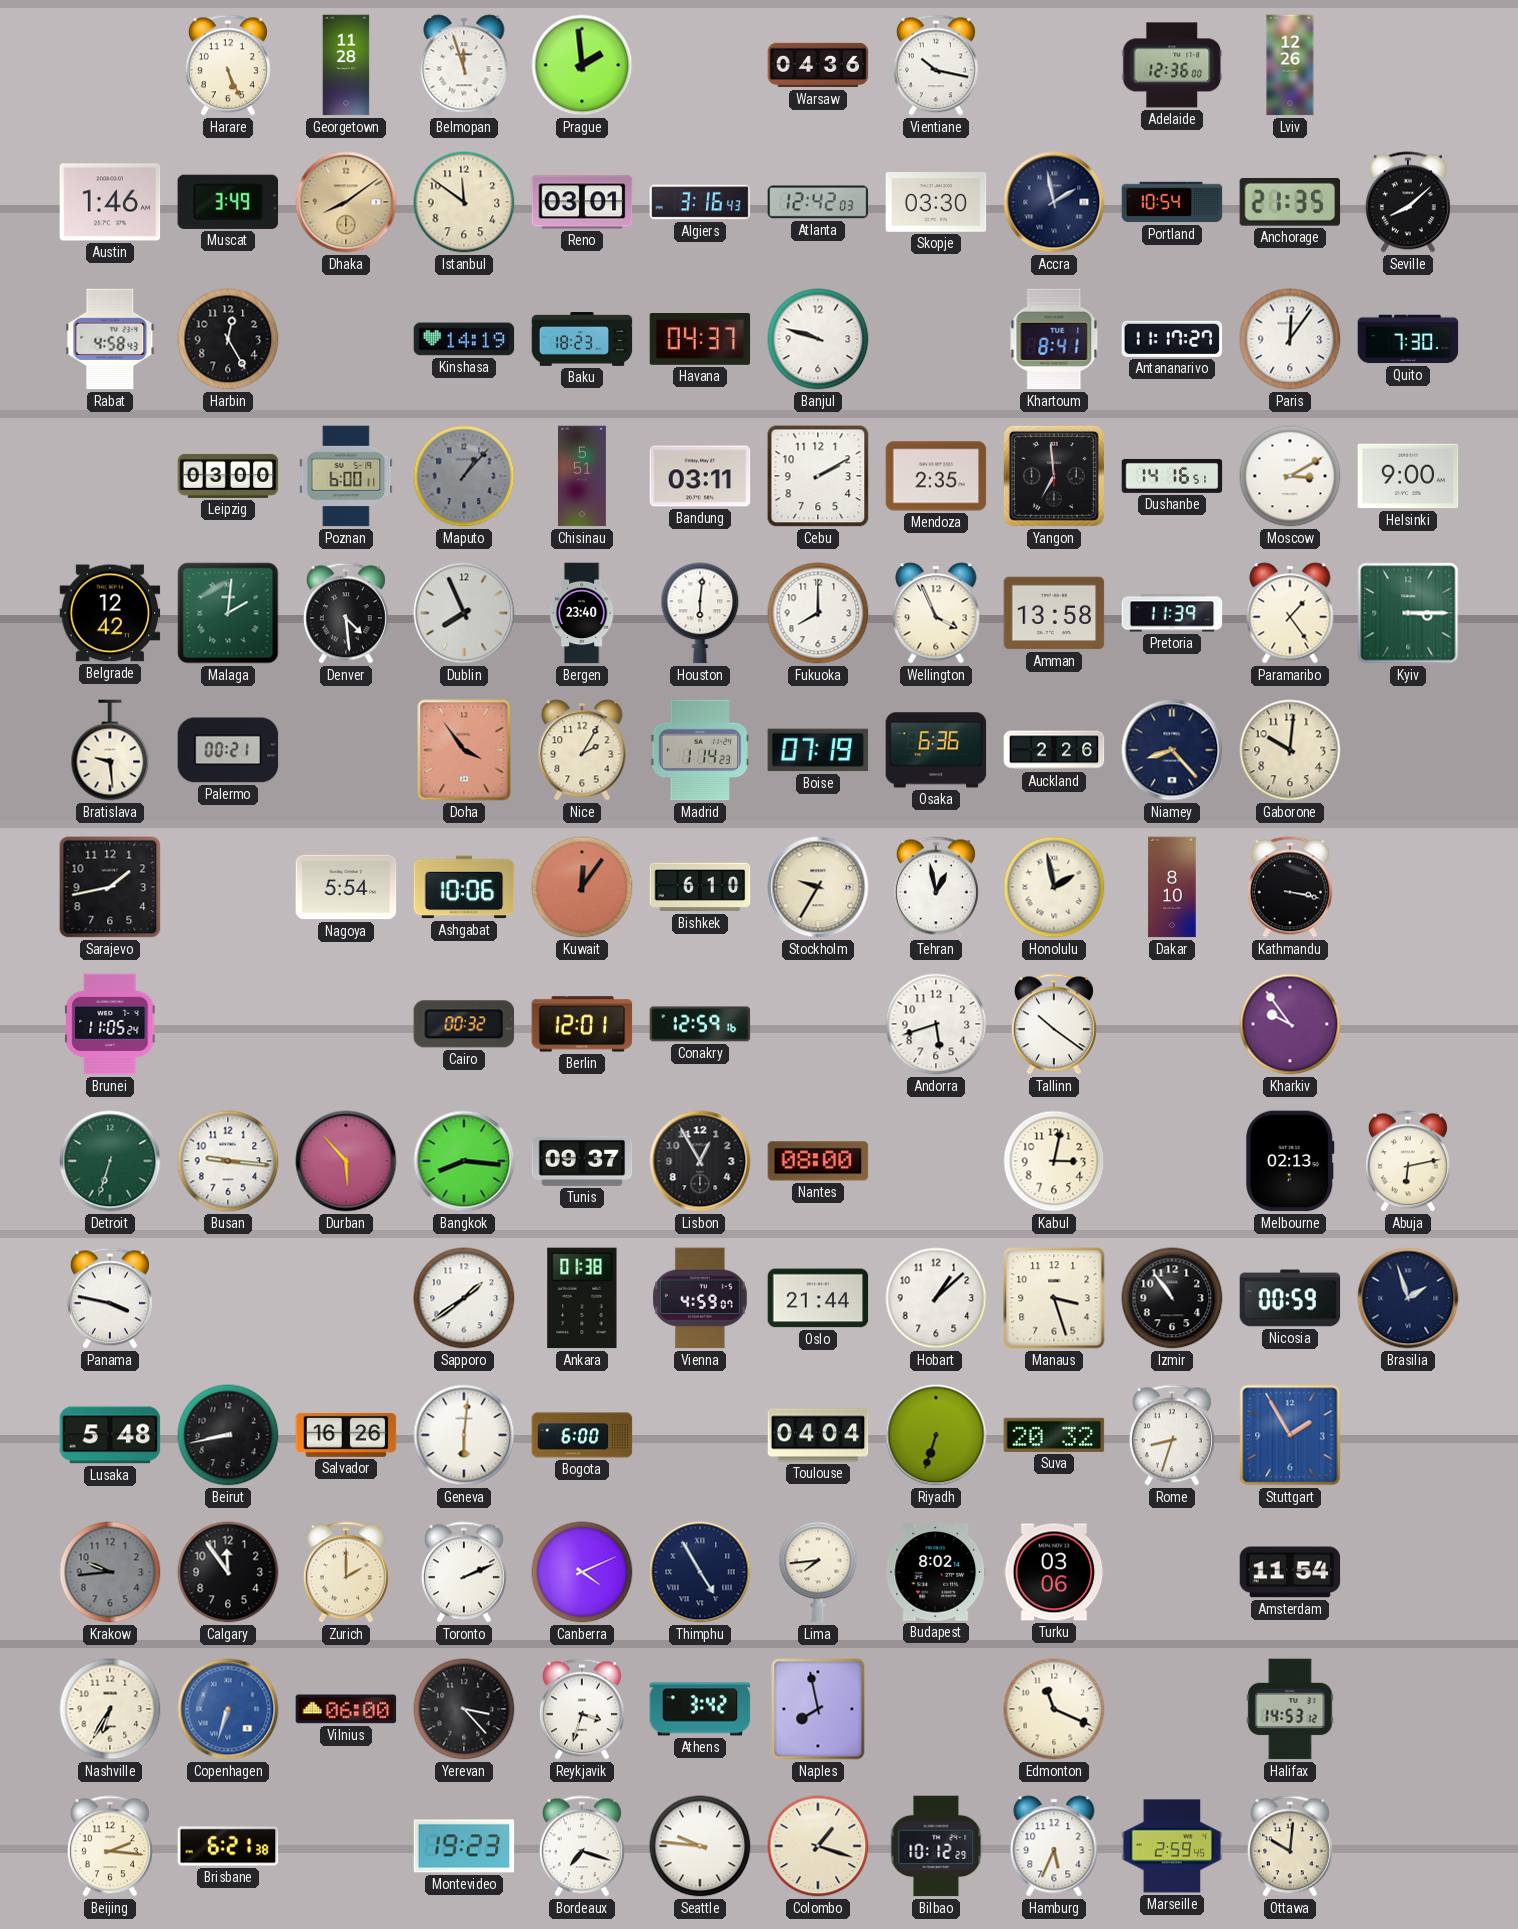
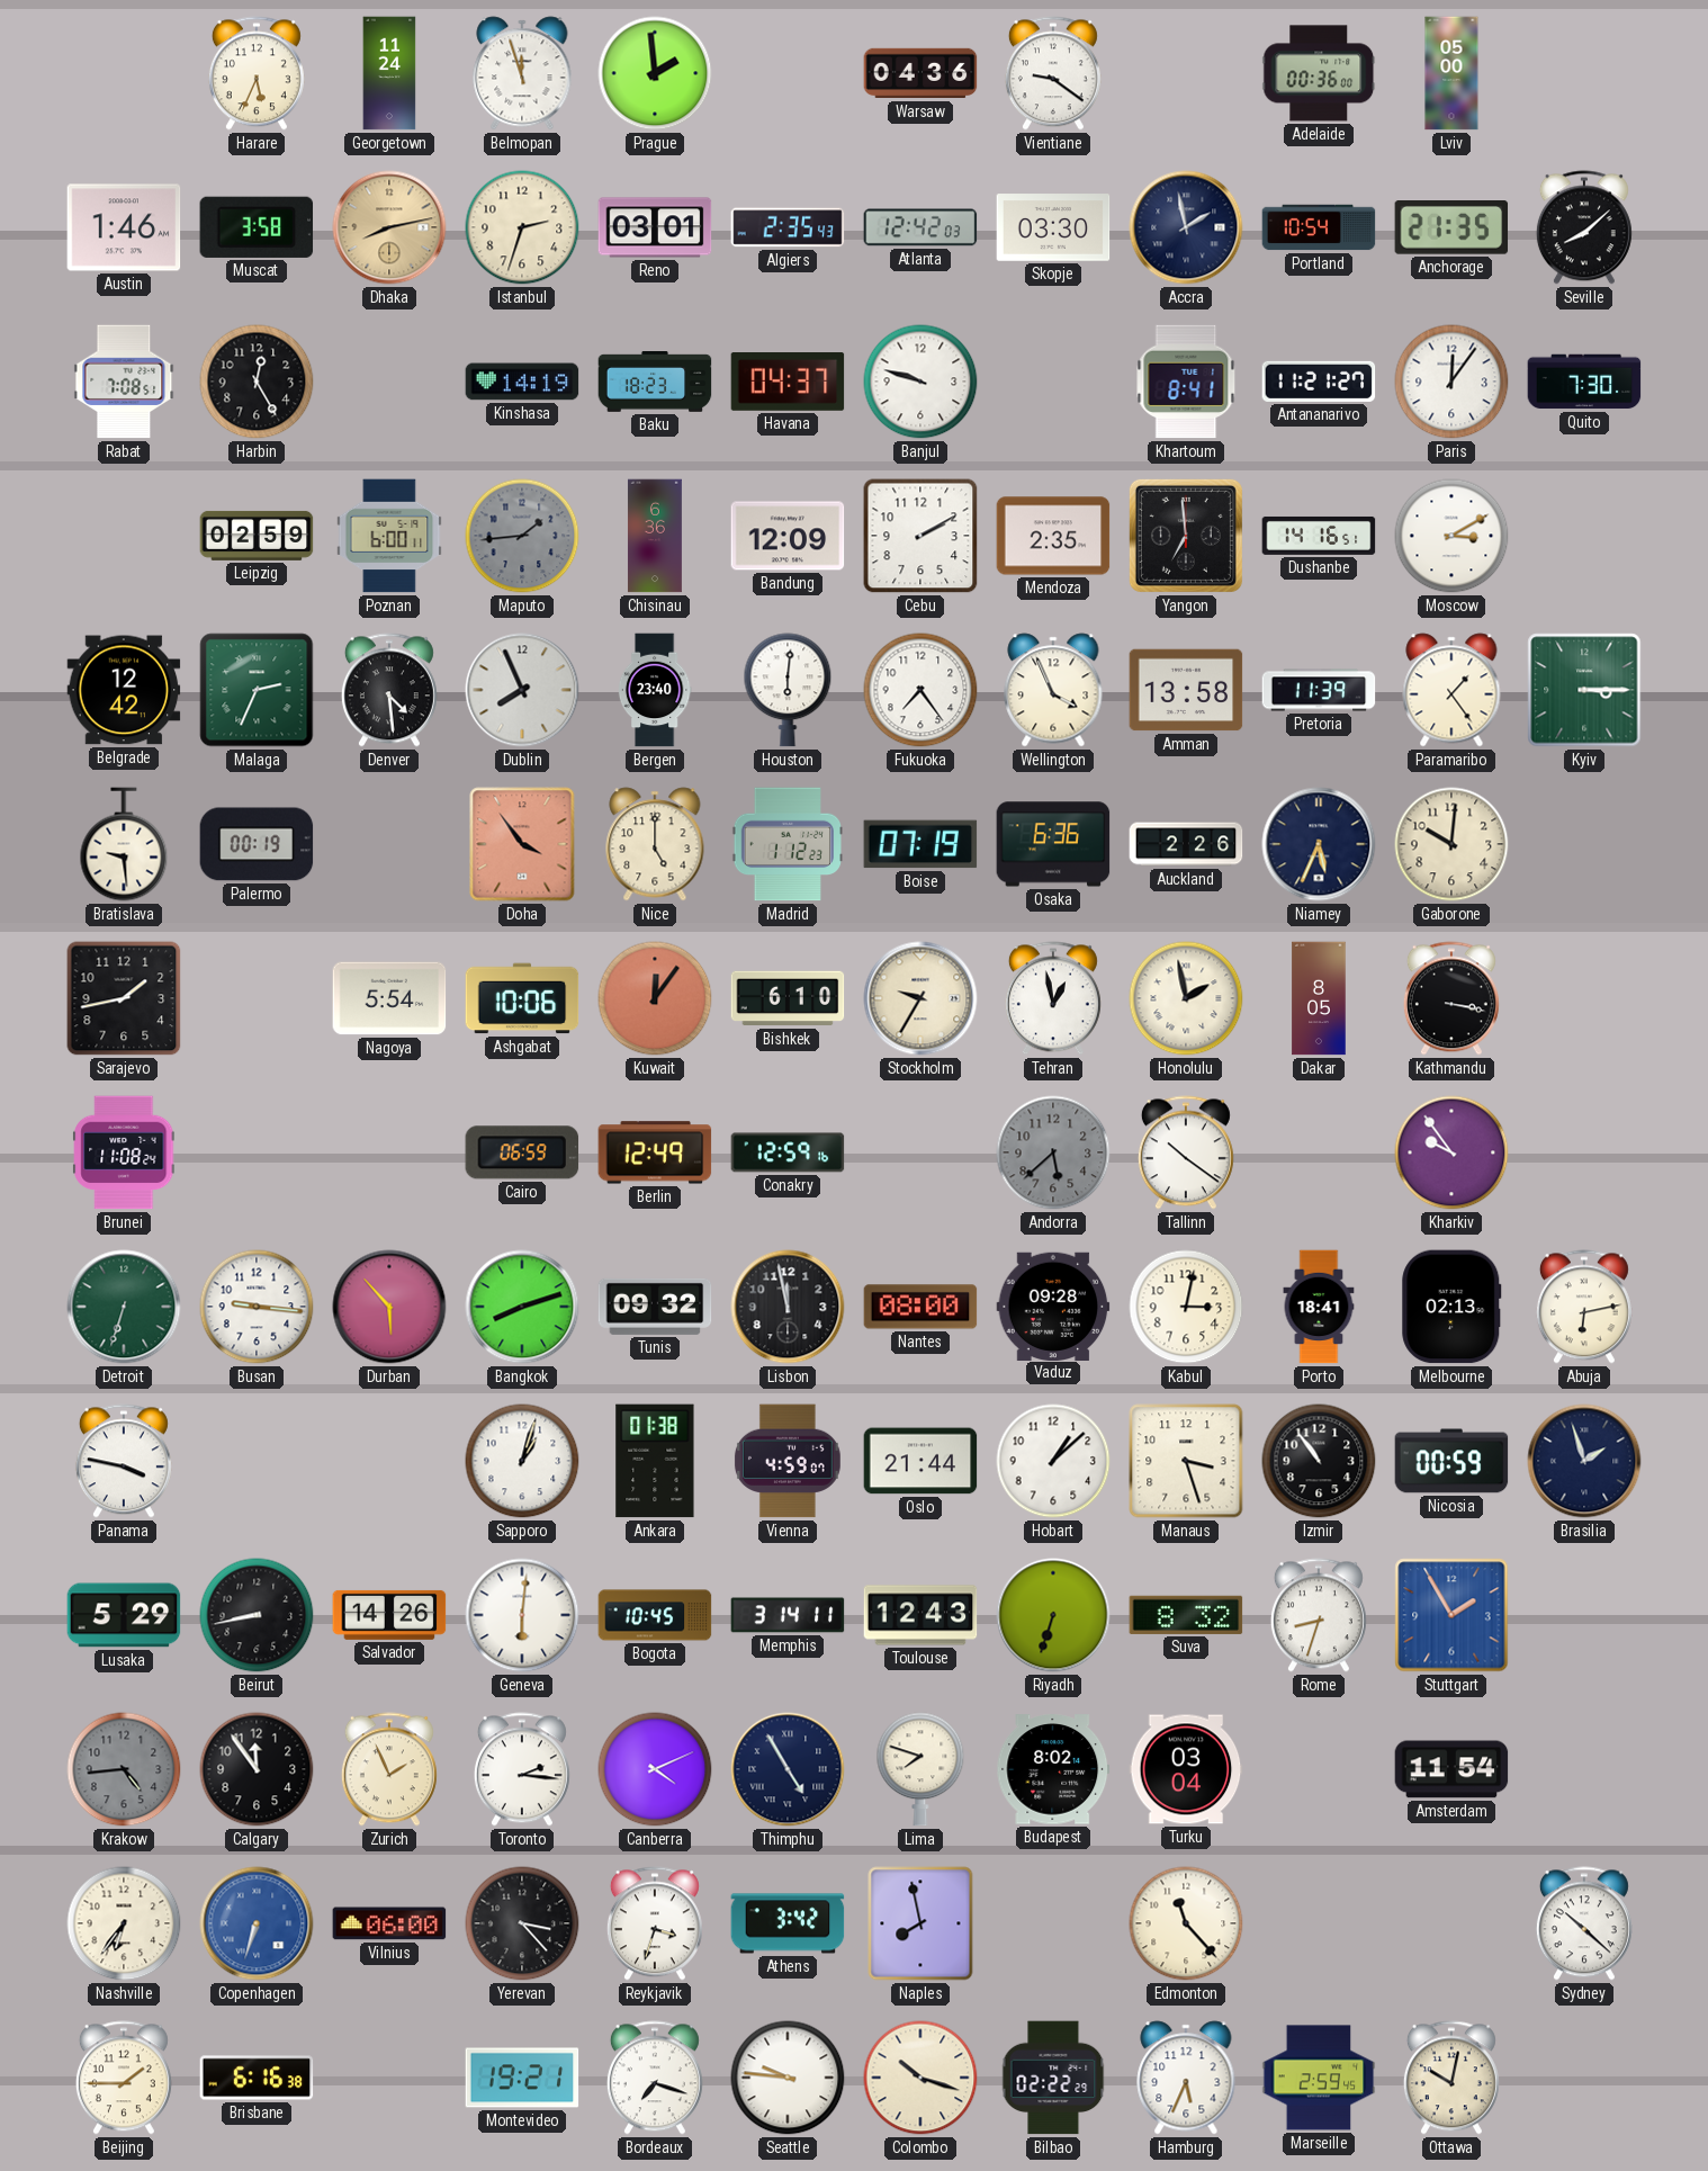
Harare: 5:26 -> 5:34 (257, 73)
Georgetown: 11:28 -> 11:24 (389, 73)
Vientiane: 10:17 -> 9:21 (1053, 73)
Adelaide: 12:36 -> 00:36 (1319, 73)
Lviv: 12:26 -> 05:00 (1451, 73)
Muscat: 3:49 -> 3:58 (257, 227)
Dhaka: 8:09 -> 8:13 (389, 227)
Istanbul: 11:51 -> 2:33 (522, 227)
Algiers: 3:16 -> 2:35 (788, 227)
Rabat: 4:58 -> 7:08 (124, 382)
Antananarivo: 11:17 -> 11:21 (1319, 382)
Leipzig: 03:00 -> 02:59 (257, 536)
Maputo: 1:07 -> 1:44 (522, 536)
Chisinau: 5:51 -> 6:36 (655, 536)
Bandung: 03:11 -> 12:09 (788, 536)
Helsinki: 9:00 -> none (1408, 476)
Malaga: 2:01 -> 2:34 (257, 690)
Fukuoka: 8:00 -> 7:24 (920, 690)
Palermo: 00:21 -> 00:19 (257, 844)
Nice: 2:05 -> 5:00 (655, 844)
Madrid: 1:14 -> 1:12 (786, 844)
Niamey: 8:23 -> 5:34 (1319, 844)
Dakar: 8:10 -> 8:05 (1319, 998)
Brunei: 11:05 -> 11:08 (124, 1152)
Cairo: 00:32 -> 06:59 (522, 1152)
Berlin: 12:01 -> 12:49 (655, 1152)
Andorra: 5:42 -> 5:38 (1053, 1152)
Andorra dial: white -> grey (1053, 1152)
Bangkok: 8:16 -> 8:12 (522, 1307)
Tunis: 09:37 -> 09:32 (655, 1307)
Lisbon: 12:55 -> 11:58 (788, 1307)
Vaduz: none -> 09:28 (1053, 1306)
Porto: none -> 18:41 (1319, 1307)
Sapporo: 1:39 -> 1:03 (522, 1461)
Lusaka: 5:48 -> 5:29 (124, 1615)
Salvador: 16:26 -> 14:26 (389, 1615)
Bogota: 6:00 -> 10:45 (655, 1615)
Memphis: none -> 3:14 (788, 1615)
Toulouse: 04:04 -> 12:43 (920, 1615)
Suva: 20:32 -> 8:32 (1186, 1615)
Krakow: 9:44 -> 4:44 (124, 1769)
Zurich: 2:00 -> 1:56 (389, 1769)
Toronto: 2:11 -> 2:16 (522, 1769)
Lima: 7:44 -> 7:48 (920, 1769)
Turku: 03:06 -> 03:04 (1186, 1769)
Nashville: 6:35 -> 6:36 (124, 1923)
Edmonton: 11:19 -> 11:23 (1186, 1923)
Halifax: 14:53 -> none (1290, 1709)
Sydney: none -> 10:22 (1584, 1923)
Beijing: 2:16 -> 1:45 (124, 2078)
Brisbane: 6:21 -> 6:16 (257, 2078)
Montevideo: 19:23 -> 19:21 (522, 2078)
Colombo: 1:18 -> 10:18 (920, 2078)
Bilbao: 10:12 -> 02:22 (1053, 2078)
Ottawa: 10:01 -> 10:02 (1451, 2078)
